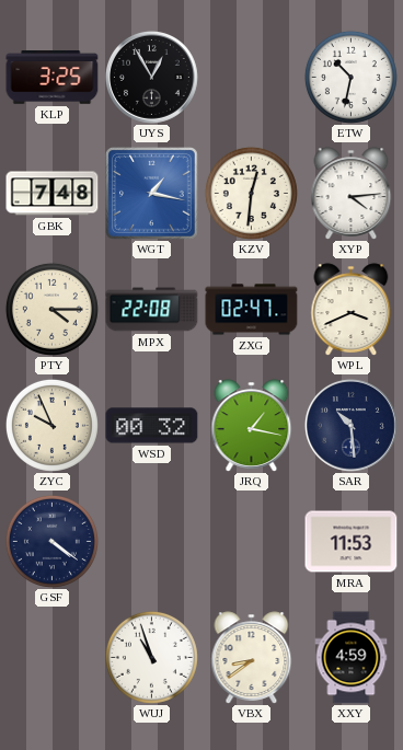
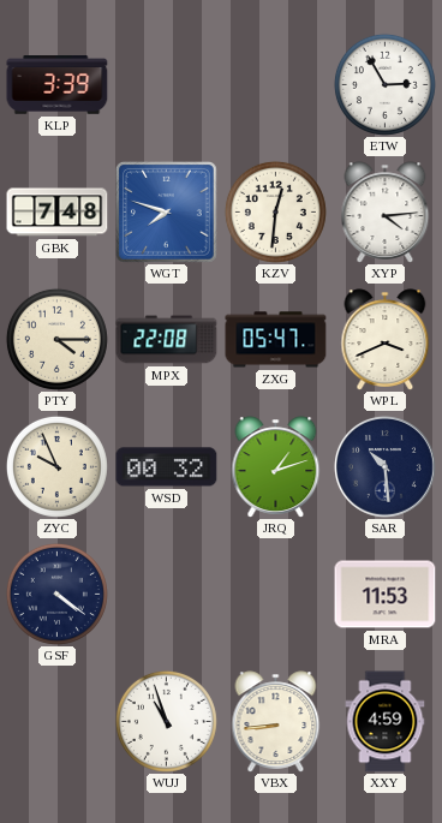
KLP: 3:25 -> 3:39 (58, 85)
UYS: 12:55 -> none (151, 77)
ETW: 10:32 -> 2:55 (384, 84)
WGT: 1:17 -> 7:48 (167, 213)
ZXG: 02:47 -> 05:47 (276, 340)
JRQ: 1:17 -> 1:12 (276, 467)
VBX: 8:39 -> 8:44 (276, 722)
